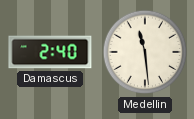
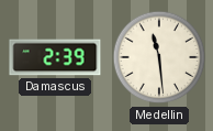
Damascus: 2:40 -> 2:39 (55, 57)
